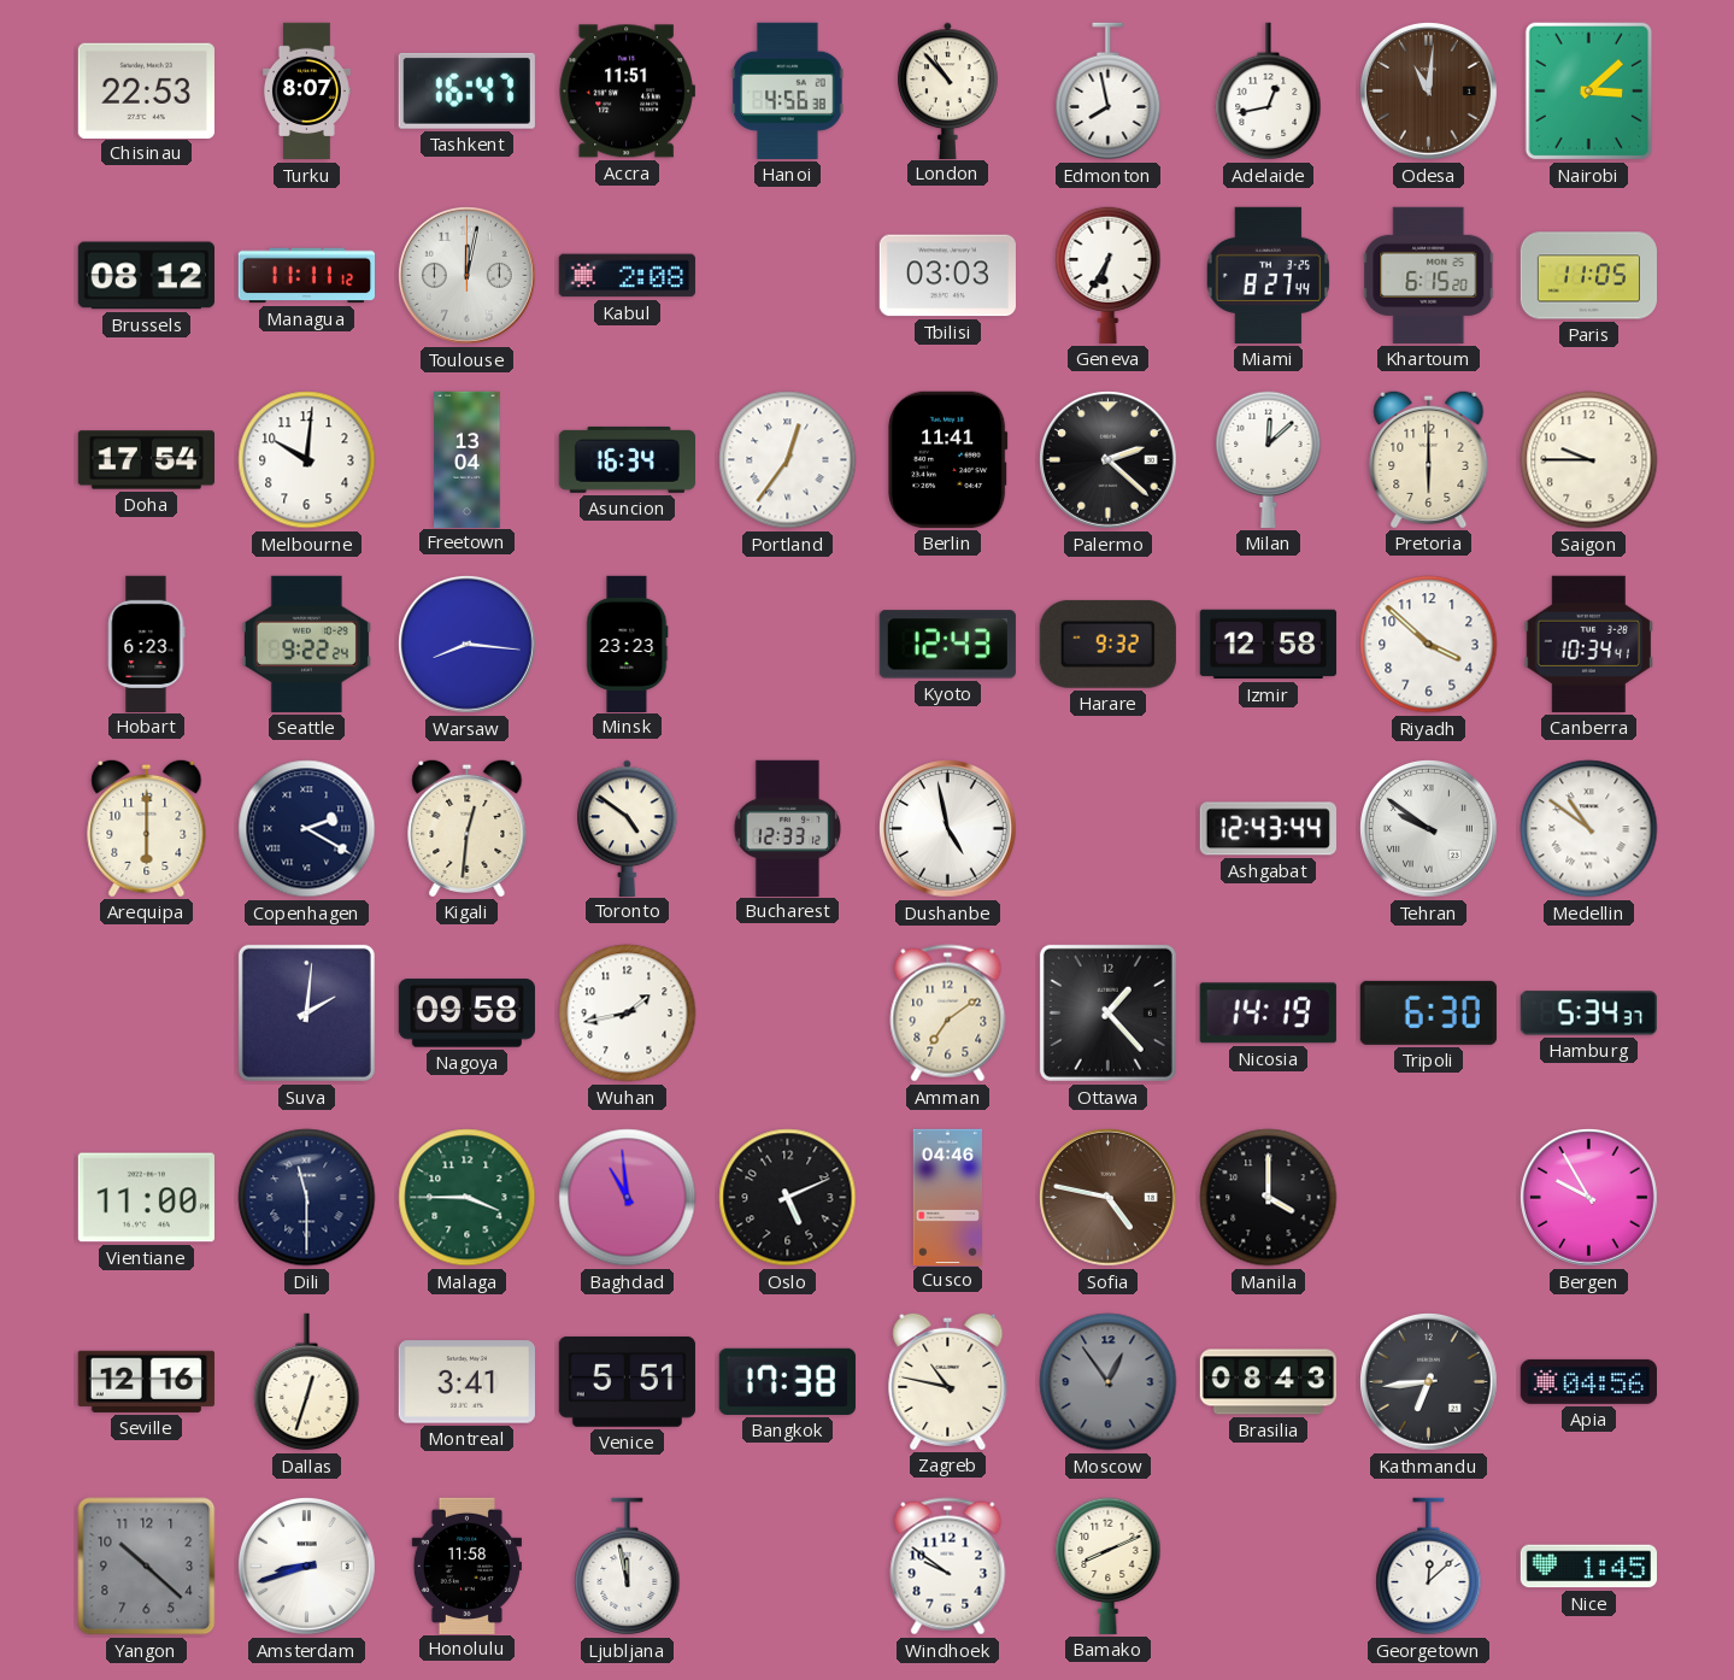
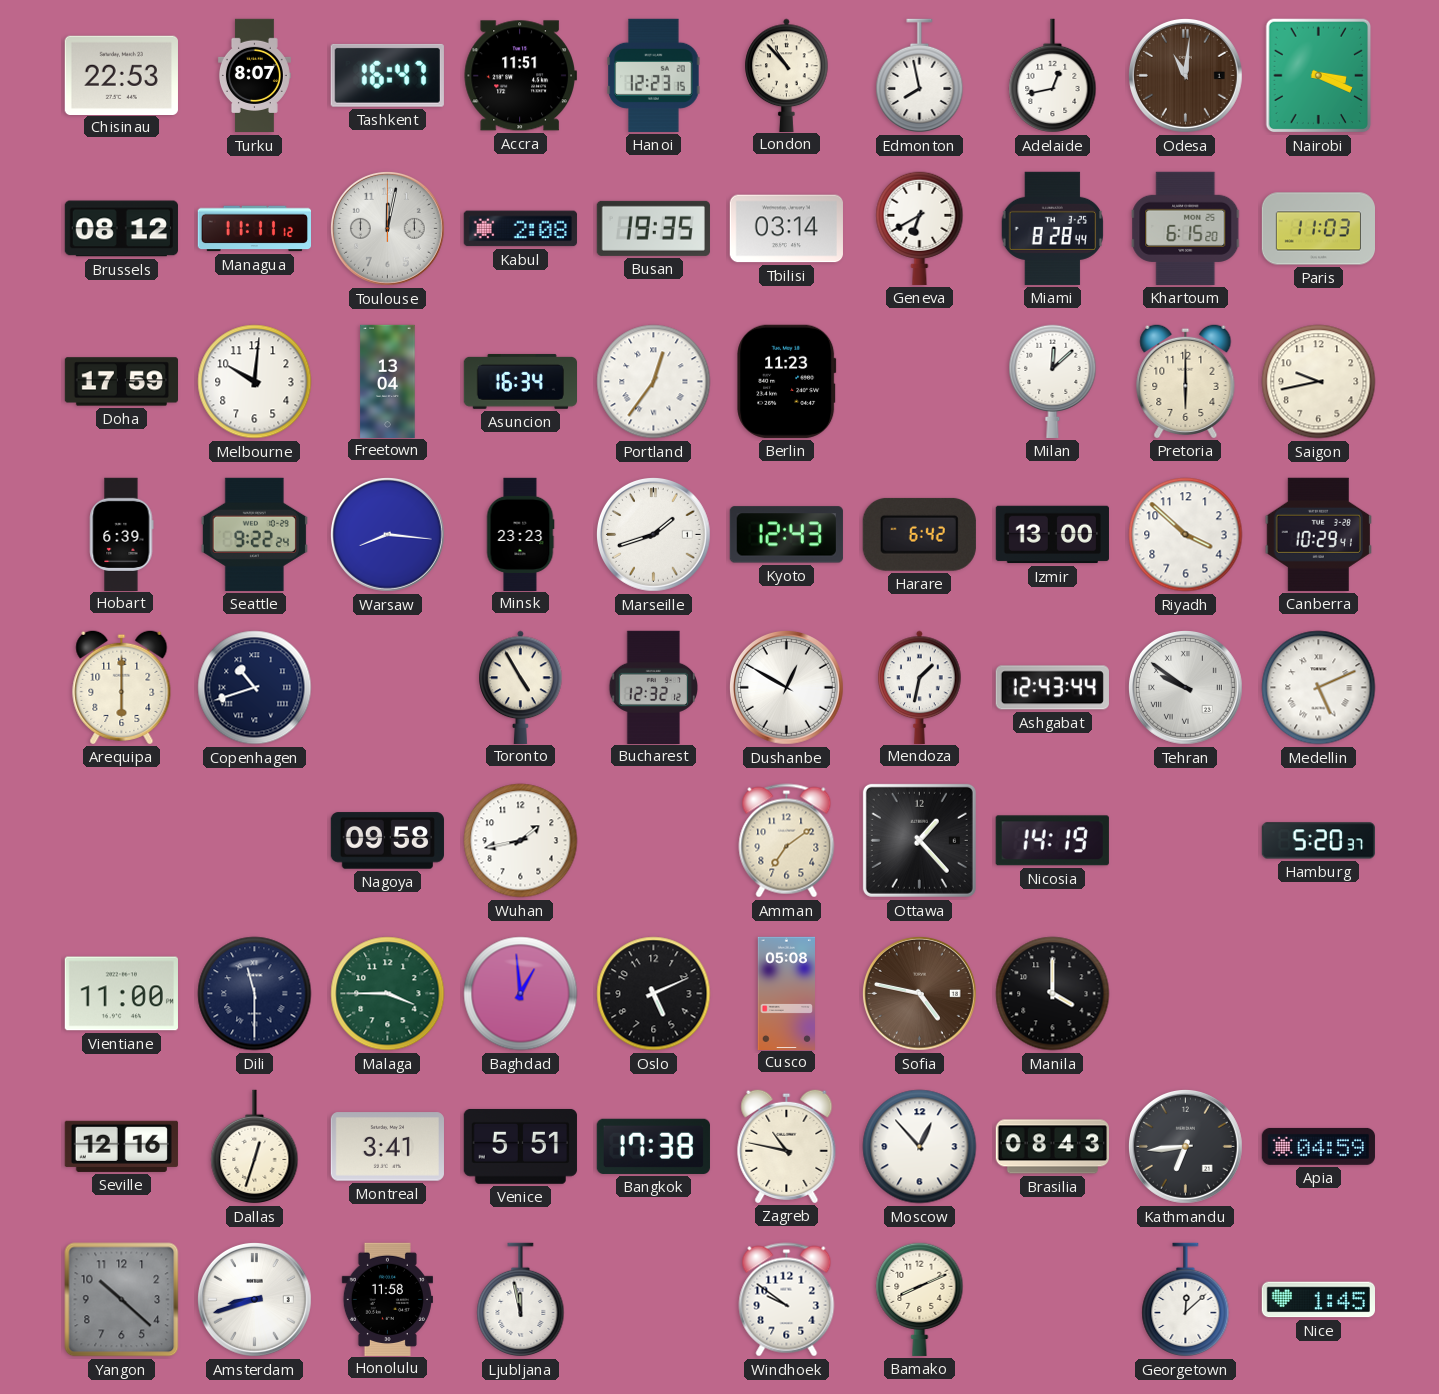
Hanoi: 4:56 -> 12:23 (654, 75)
Nairobi: 3:08 -> 3:19 (1319, 76)
Busan: none -> 19:35 (653, 228)
Tbilisi: 03:03 -> 03:14 (786, 229)
Geneva: 6:35 -> 6:40 (920, 228)
Miami: 8:27 -> 8:28 (1053, 228)
Paris: 11:05 -> 11:03 (1318, 229)
Doha: 17:54 -> 17:59 (121, 382)
Berlin: 11:41 -> 11:23 (787, 381)
Palermo: 2:22 -> none (1107, 459)
Saigon: 9:45 -> 9:43 (1319, 382)
Hobart: 6:23 -> 6:39 (122, 534)
Marseille: none -> 1:42 (653, 534)
Harare: 9:32 -> 6:42 (919, 534)
Izmir: 12:58 -> 13:00 (1052, 535)
Canberra: 10:34 -> 10:29 (1318, 534)
Copenhagen: 2:20 -> 10:42 (255, 688)
Kigali: 12:31 -> none (468, 828)
Toronto: 4:51 -> 4:55 (521, 687)
Bucharest: 12:33 -> 12:32 (653, 687)
Dushanbe: 4:58 -> 12:50 (786, 687)
Mendoza: none -> 1:32 (920, 687)
Medellin: 10:51 -> 5:11 (1319, 688)
Suva: 2:01 -> none (306, 1012)
Tripoli: 6:30 -> none (1428, 1012)
Hamburg: 5:34 -> 5:20 (1318, 841)
Baghdad: 10:59 -> 12:59 (521, 994)
Cusco: 04:46 -> 05:08 (786, 993)
Bergen: 9:55 -> none (1588, 1197)
Moscow: 12:54 -> 12:53 (920, 1147)
Moscow dial: grey -> white (920, 1147)
Apia: 04:56 -> 04:59 (1318, 1146)
